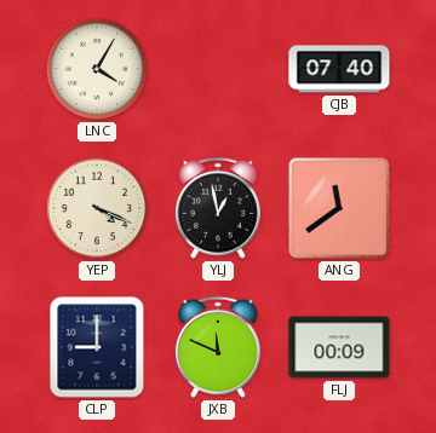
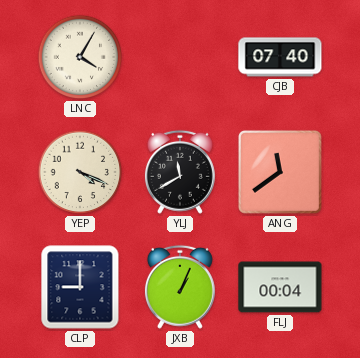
YLJ: 12:58 -> 11:40 (180, 172)
JXB: 11:49 -> 1:04 (180, 287)
FLJ: 00:09 -> 00:04 (280, 287)
